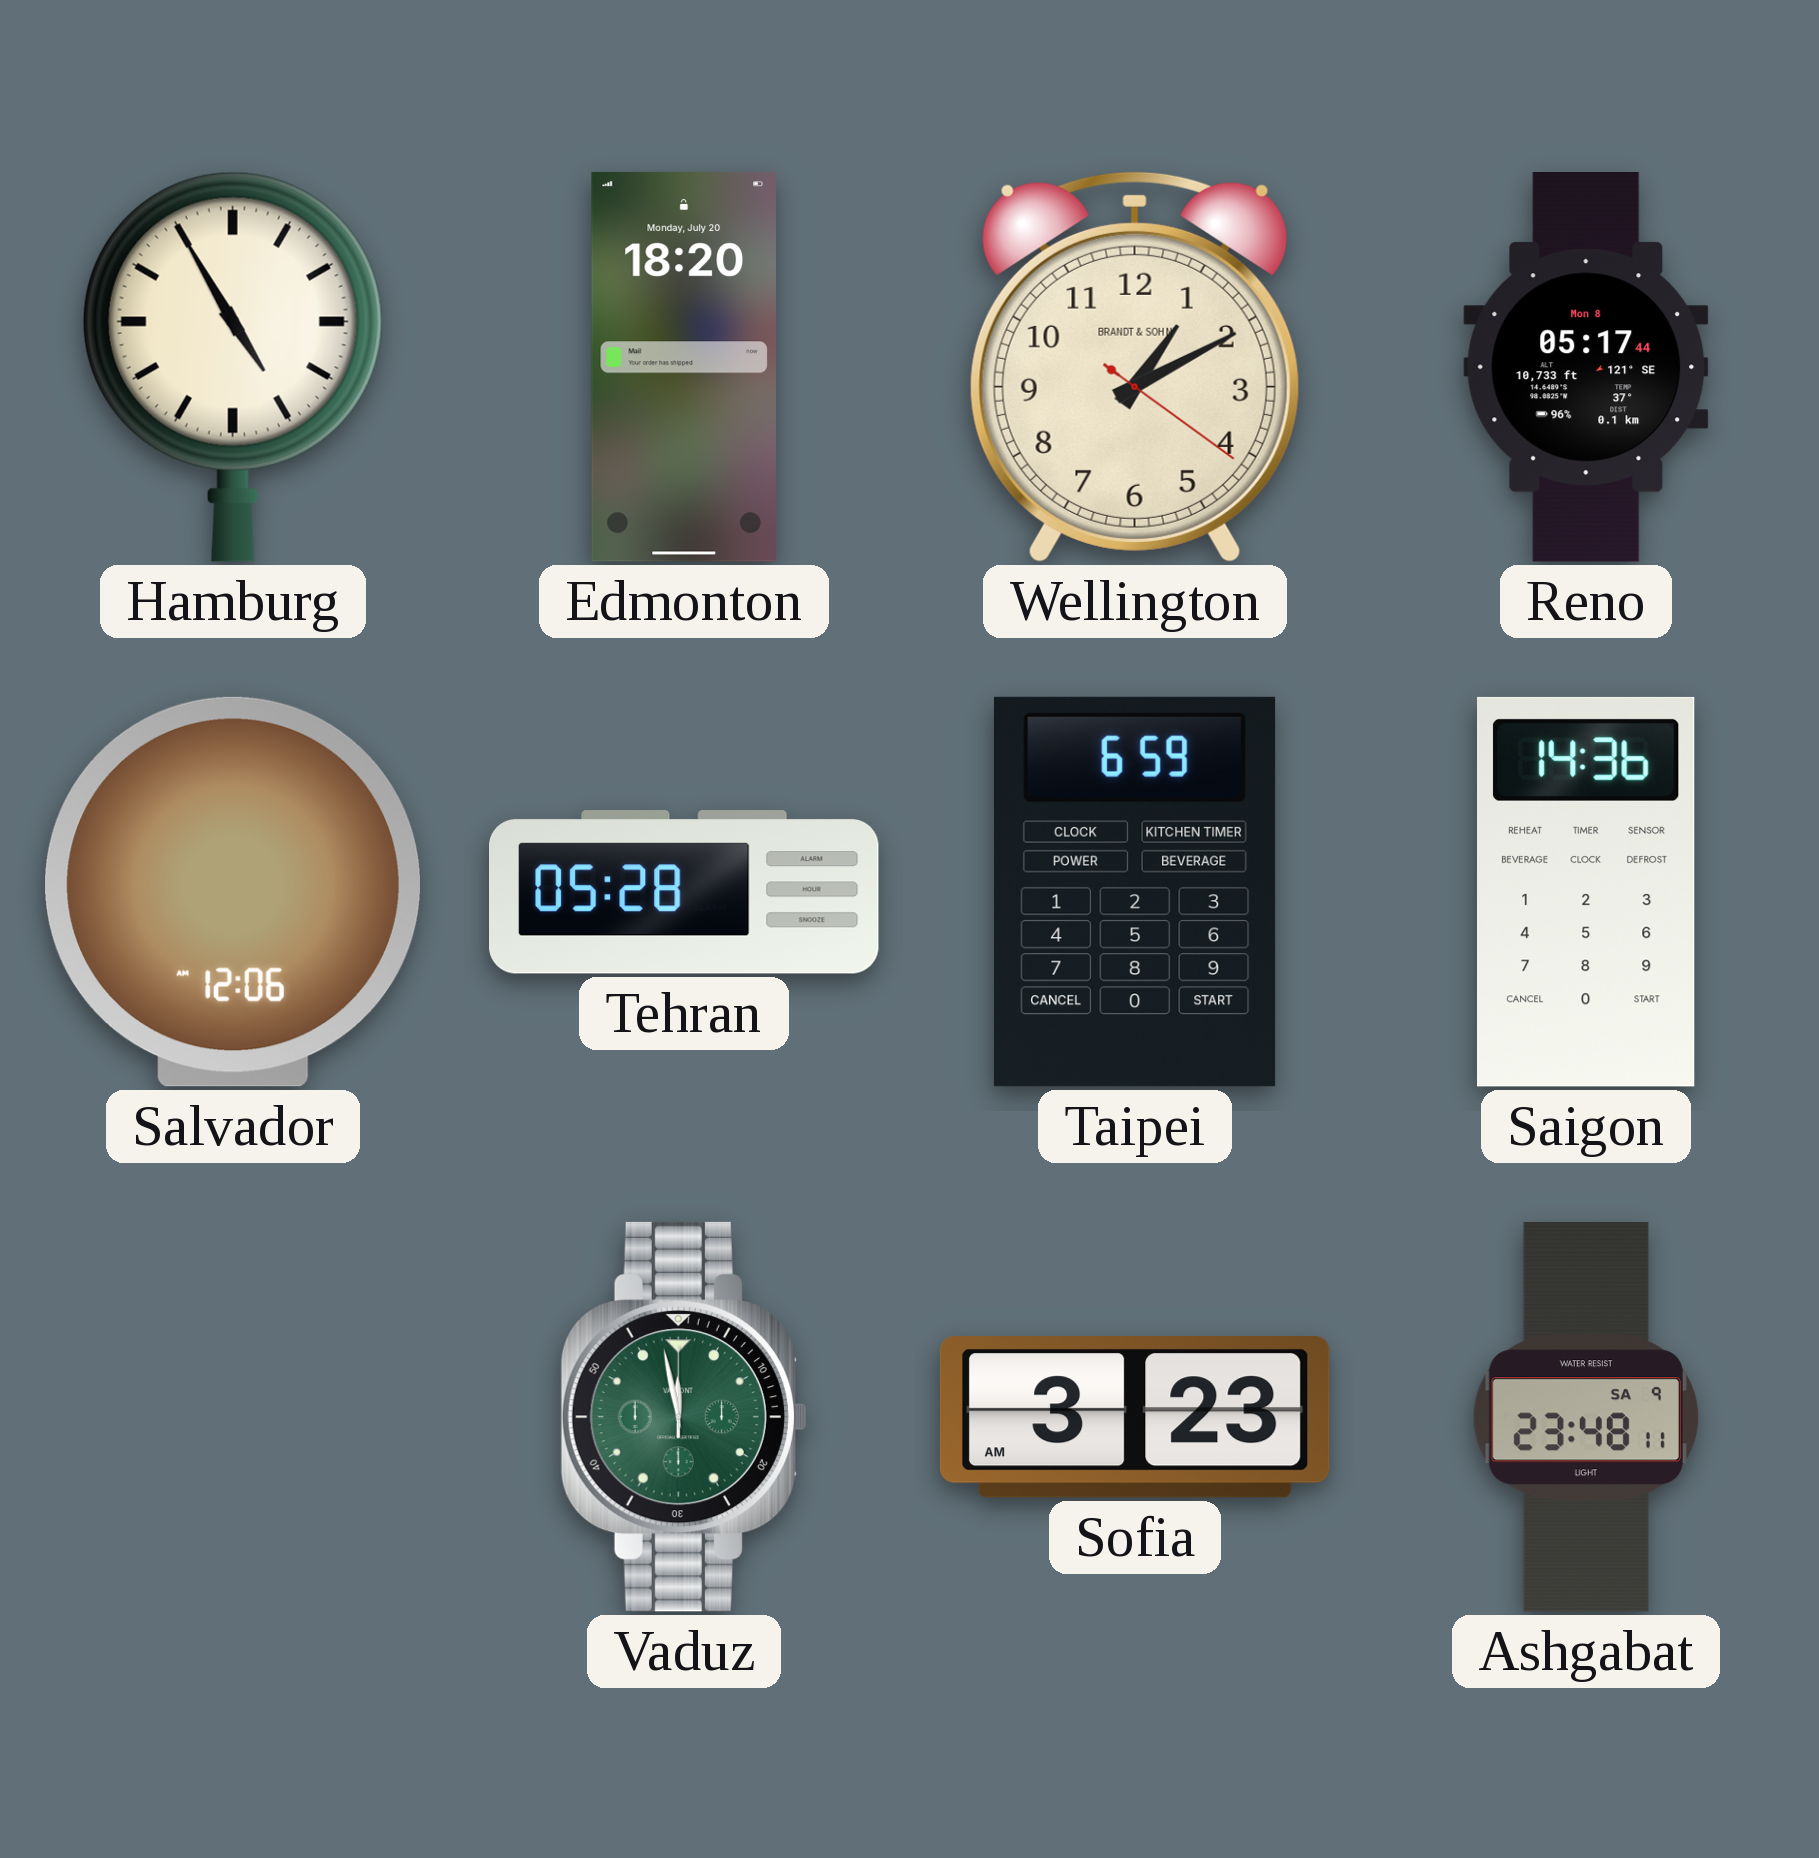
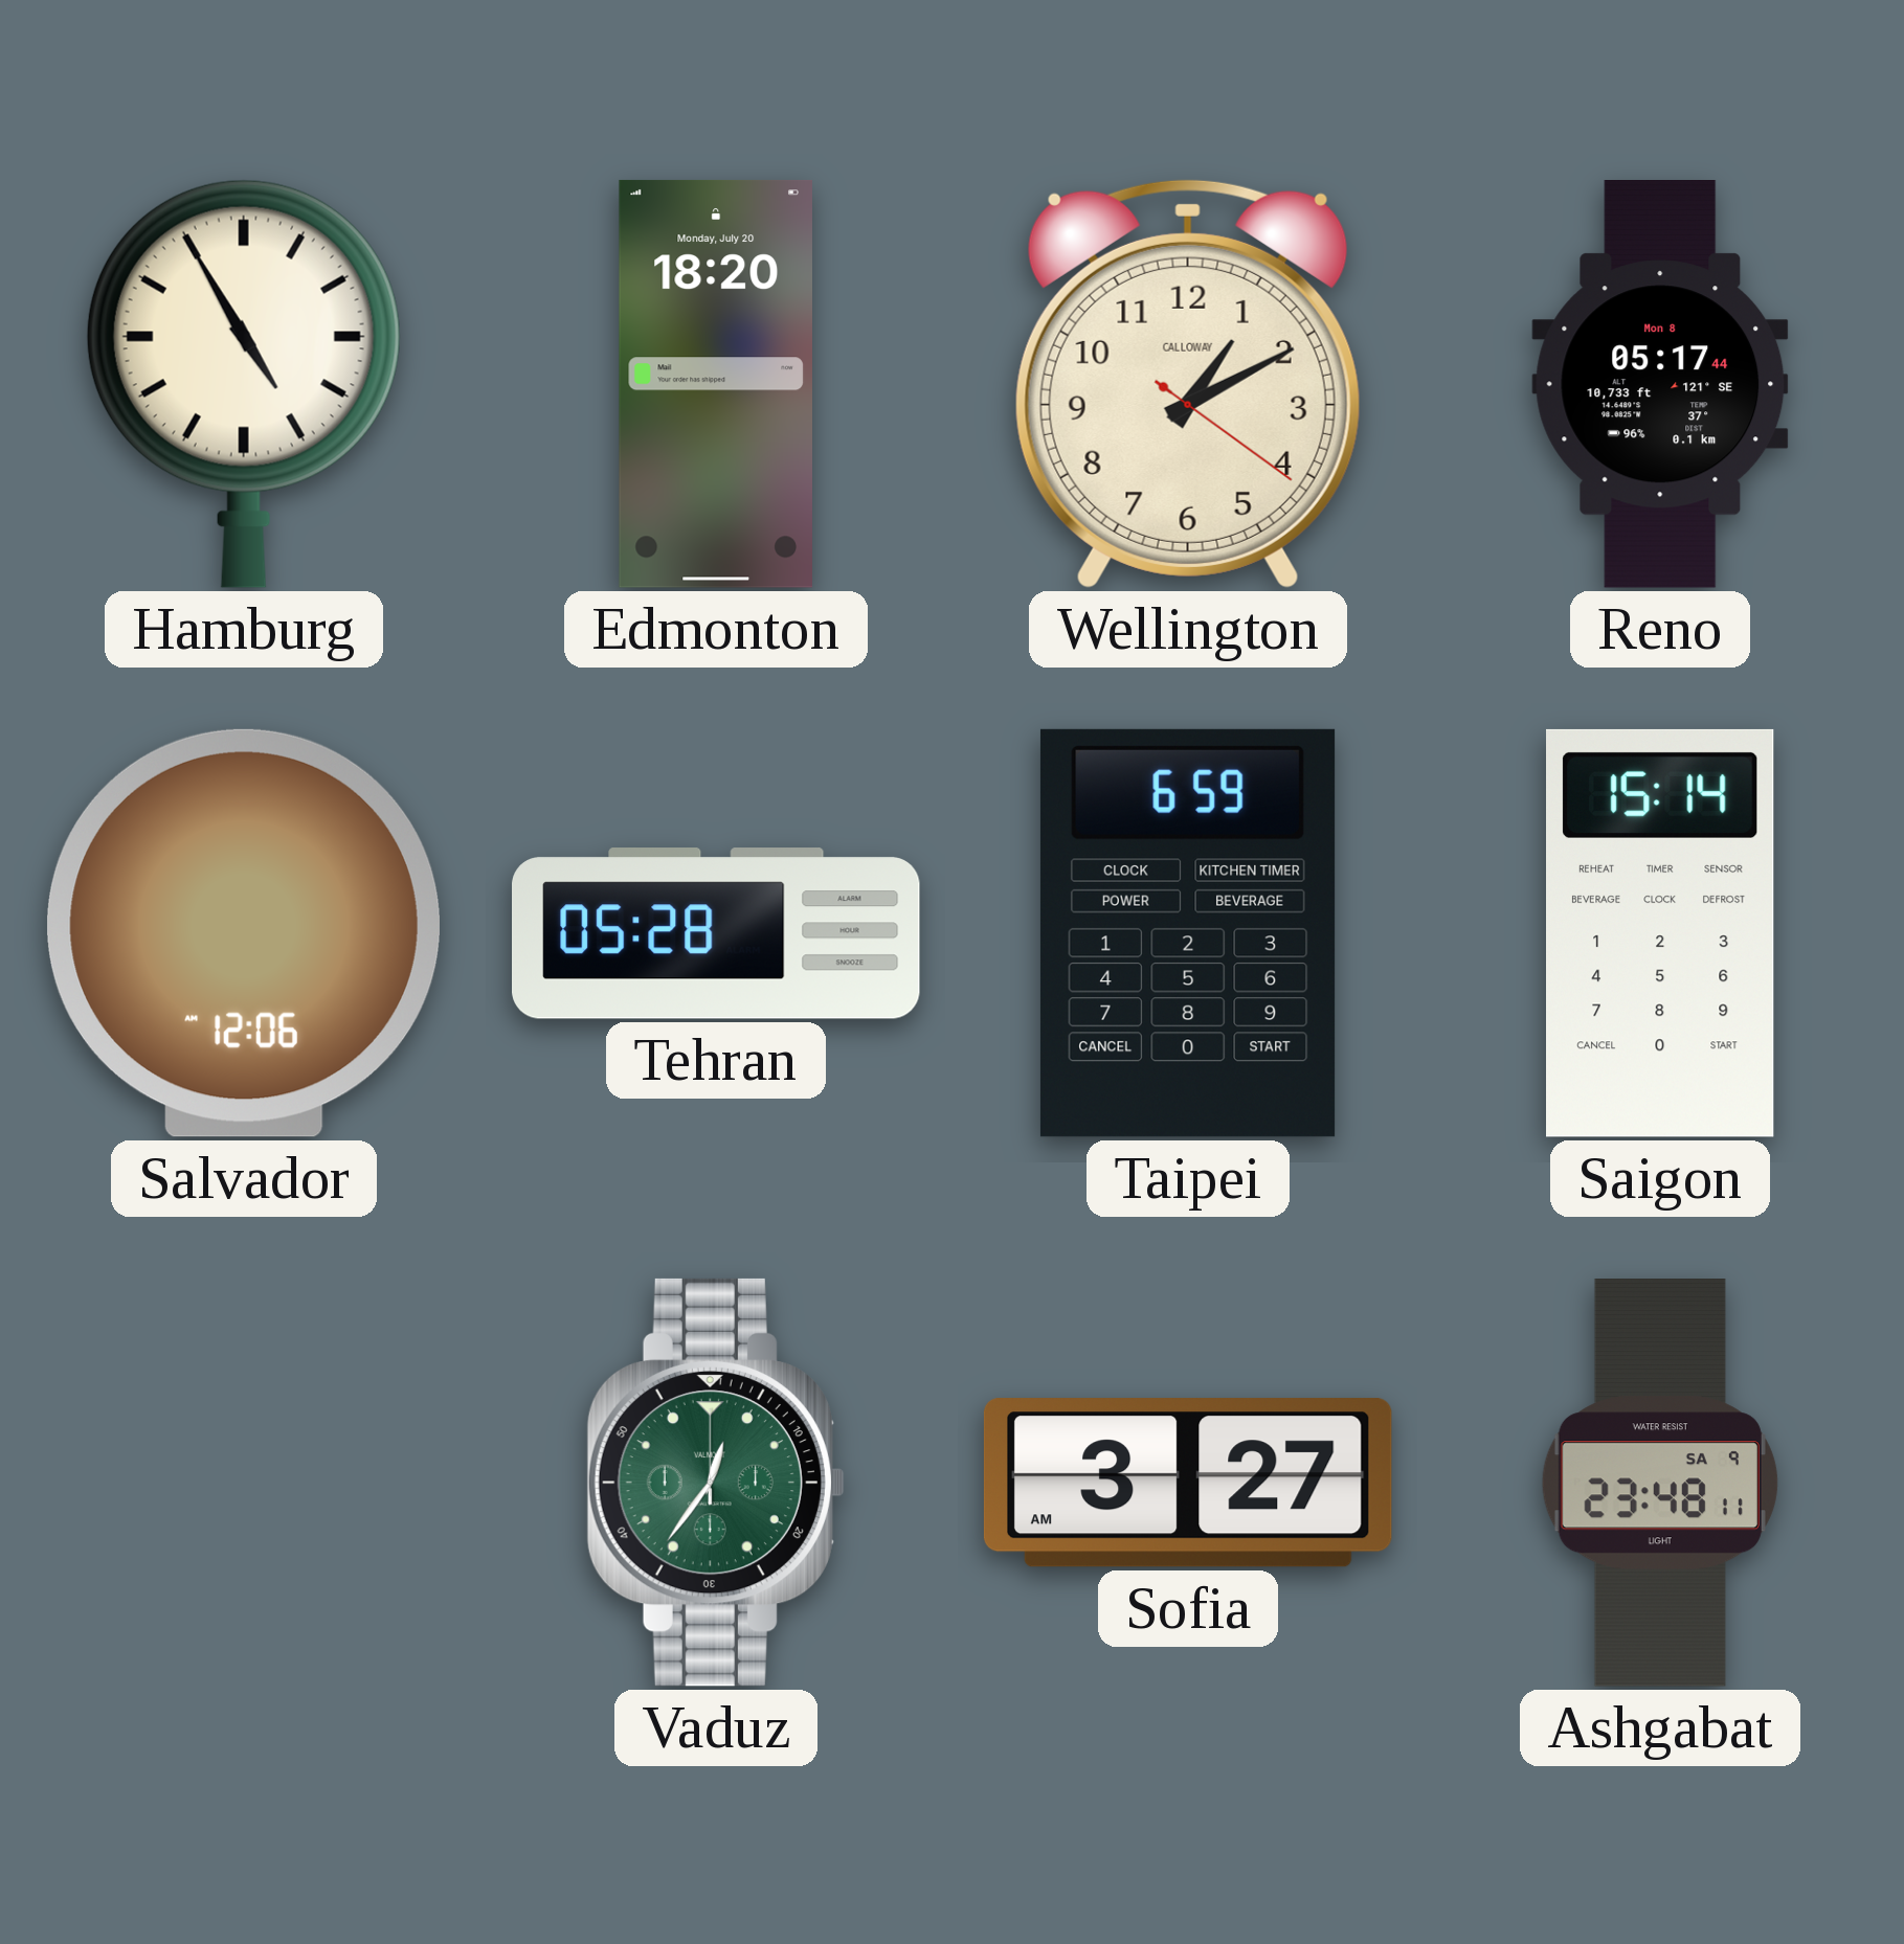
Wellington brand: BRANDT & SOHN -> CALLOWAY (1188, 383)
Saigon: 14:36 -> 15:14 (1661, 933)
Vaduz: 11:58 -> 12:36 (716, 1483)
Sofia: 3:23 -> 3:27 (1188, 1483)
